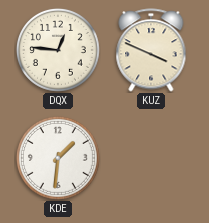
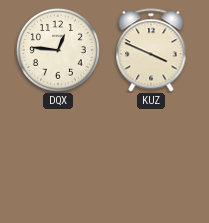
KDE: 1:31 -> none (58, 158)
